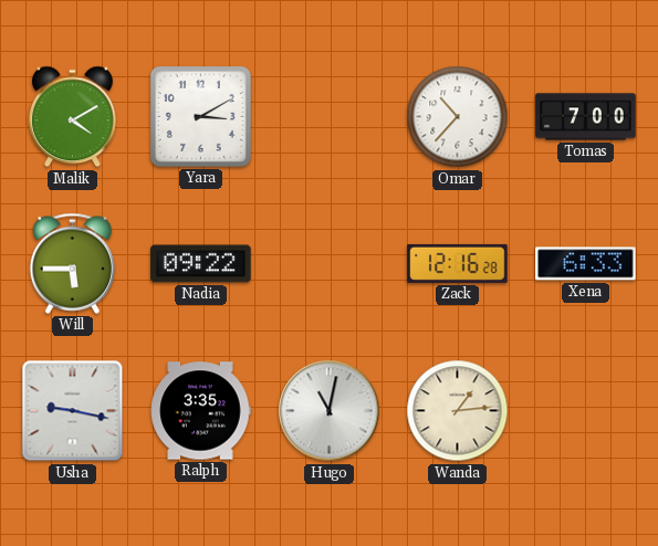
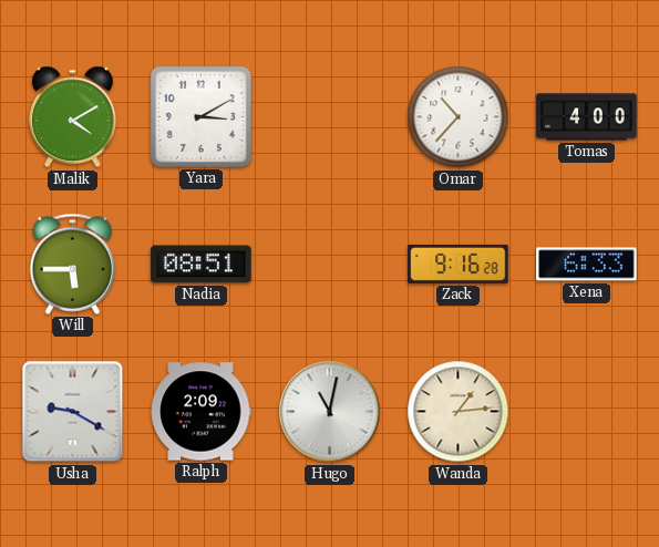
Tomas: 7:00 -> 4:00 (587, 117)
Nadia: 09:22 -> 08:51 (202, 265)
Zack: 12:16 -> 9:16 (459, 264)
Usha: 9:17 -> 9:20 (73, 412)
Ralph: 3:35 -> 2:09 (200, 412)
